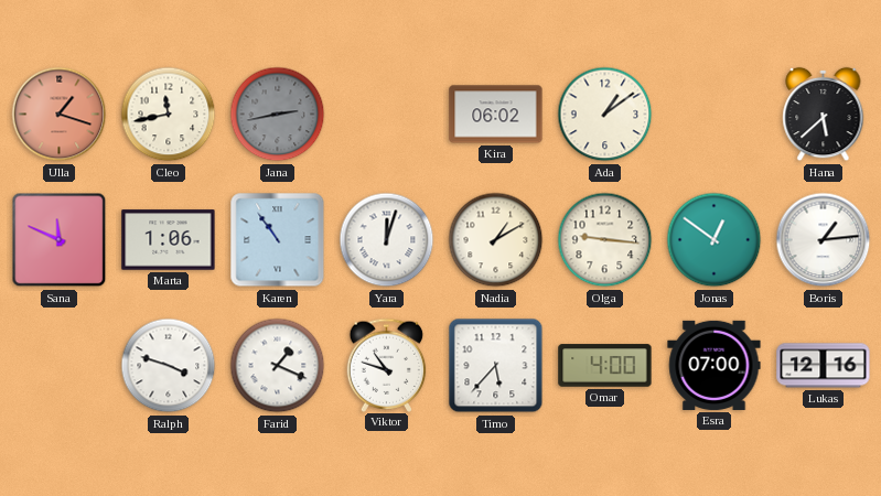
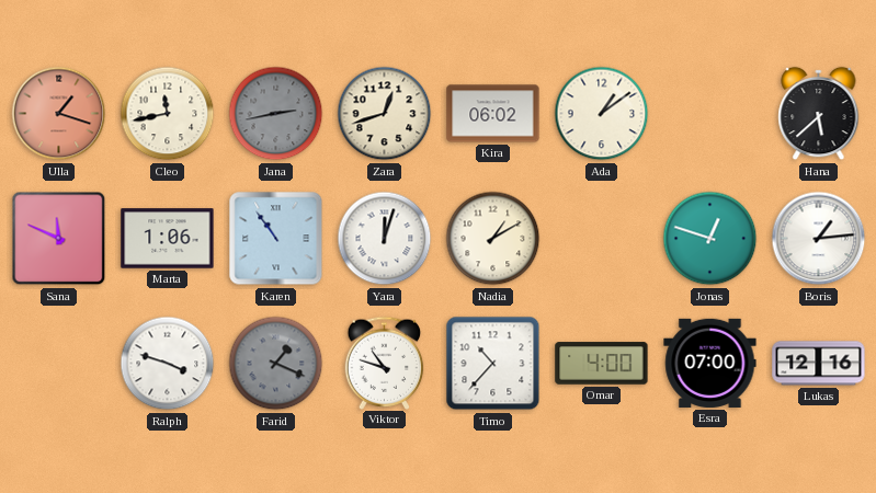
Zara: none -> 12:42 (385, 114)
Olga: 9:16 -> none (605, 240)
Jonas: 12:51 -> 12:48 (710, 239)
Farid dial: white -> grey (276, 364)
Timo: 5:37 -> 10:37 (493, 364)
